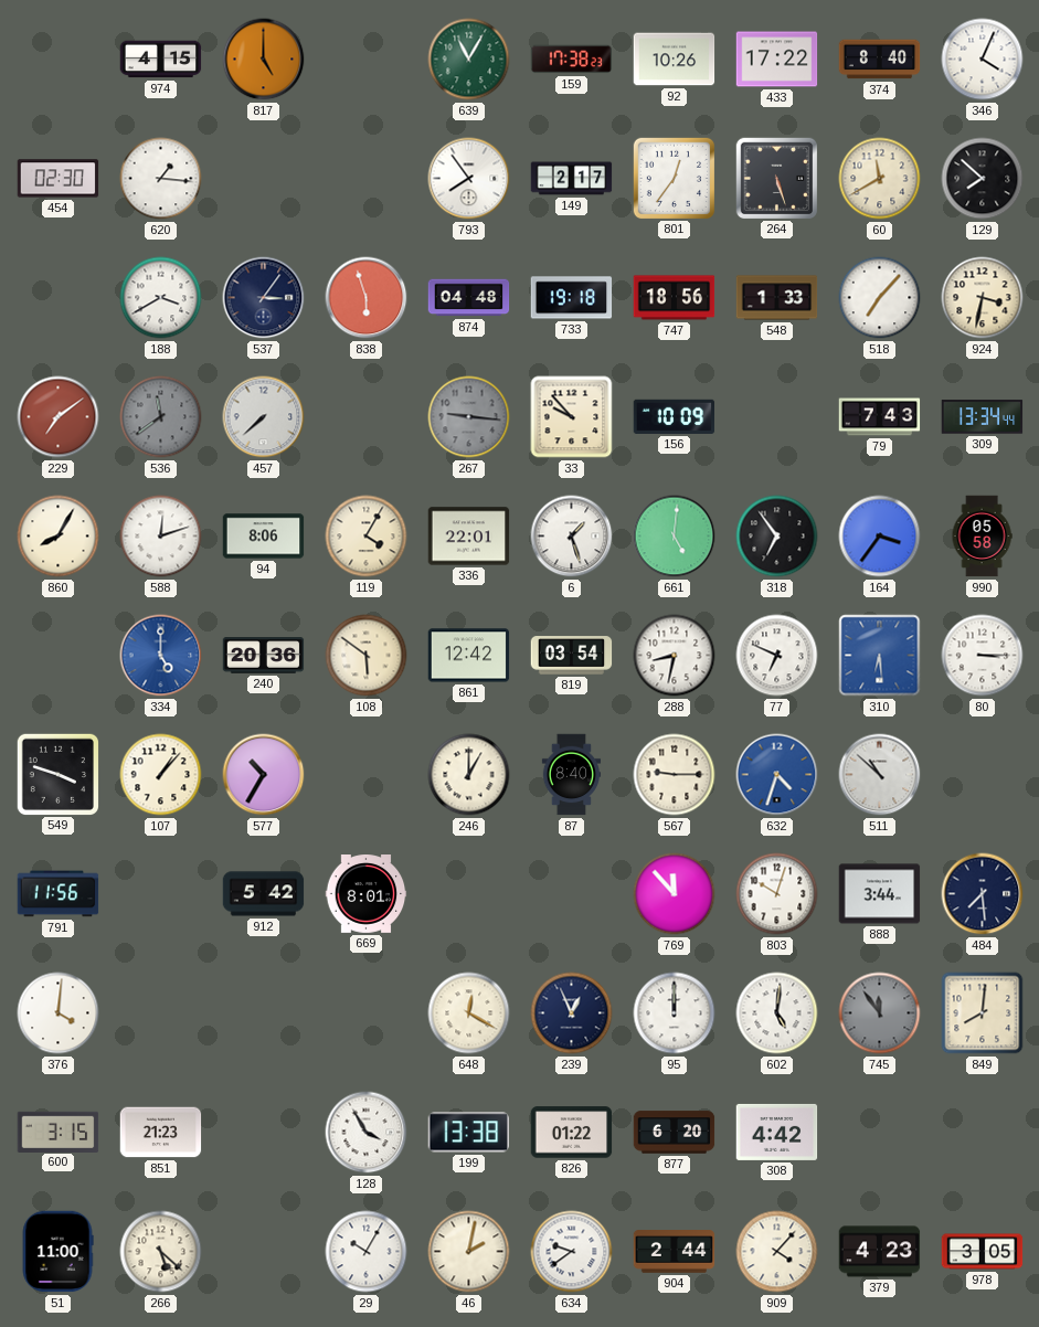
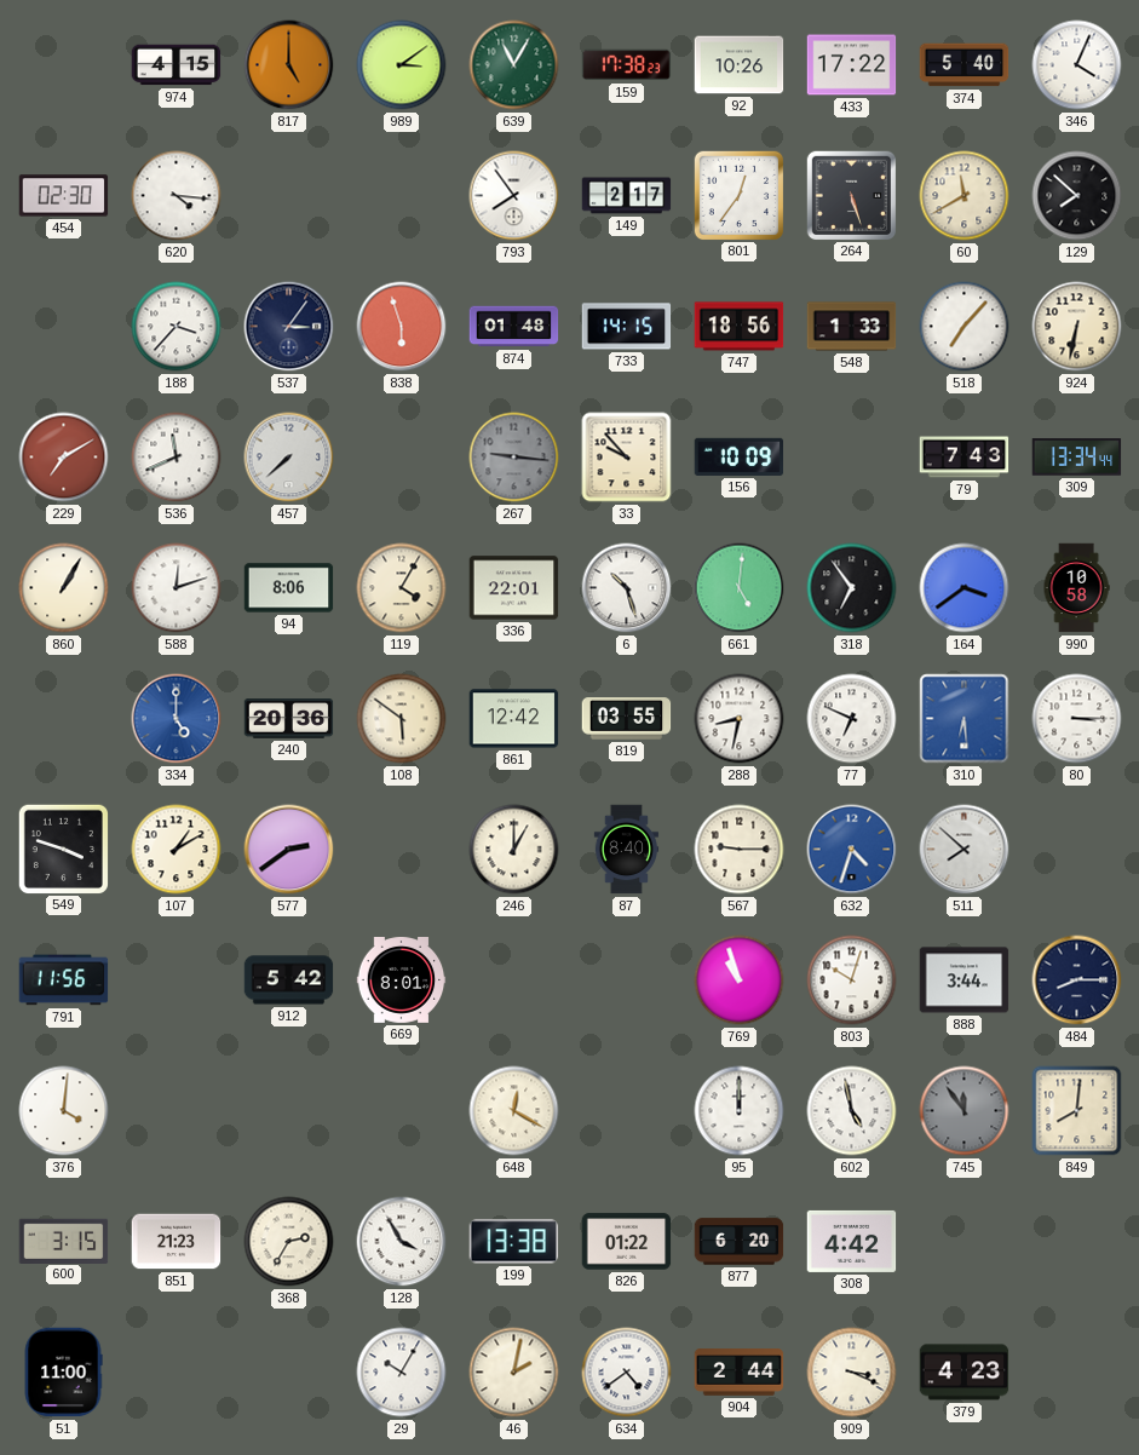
989: none -> 3:09 (402, 65)
374: 8:40 -> 5:40 (965, 65)
620: 1:16 -> 4:16 (177, 196)
188: 3:40 -> 3:37 (177, 327)
874: 04:48 -> 01:48 (514, 327)
733: 19:18 -> 14:15 (627, 327)
924: 3:32 -> 6:32 (1077, 327)
229: 7:09 -> 7:10 (64, 458)
536: 11:39 -> 11:41 (177, 458)
536 dial: grey -> white (177, 458)
860: 8:05 -> 1:05 (64, 588)
6: 1:27 -> 10:27 (627, 588)
164: 3:36 -> 3:39 (965, 588)
990: 05:58 -> 10:58 (1076, 588)
819: 03:54 -> 03:55 (627, 719)
107: 1:07 -> 1:10 (177, 850)
577: 10:35 -> 2:39 (289, 850)
511: 10:52 -> 7:52 (965, 850)
769: 11:53 -> 10:57 (740, 980)
484: 7:29 -> 8:15 (1077, 980)
239: 12:56 -> none (572, 1013)
602: 5:01 -> 4:58 (852, 1111)
368: none -> 2:35 (289, 1242)
266: 5:22 -> none (161, 1252)
634: 9:39 -> 4:39 (627, 1373)
909: 4:07 -> 3:19 (852, 1373)
978: 3:05 -> none (983, 1252)
